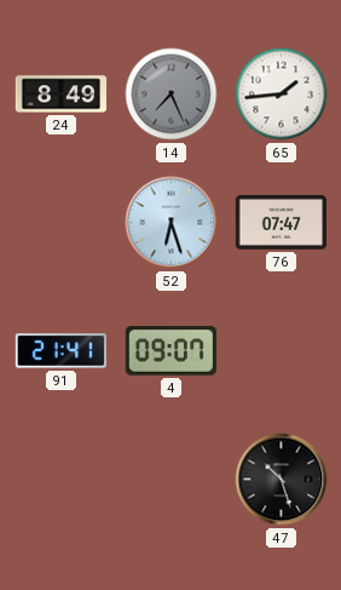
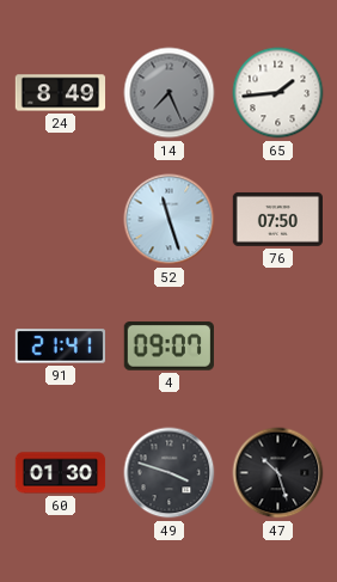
52: 6:27 -> 11:27 (170, 220)
76: 07:47 -> 07:50 (277, 219)
60: none -> 01:30 (61, 473)
49: none -> 3:48 (170, 473)
